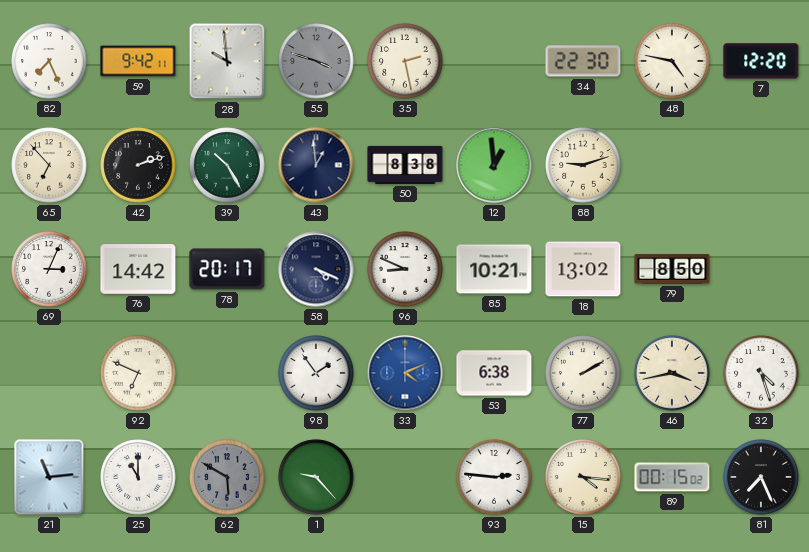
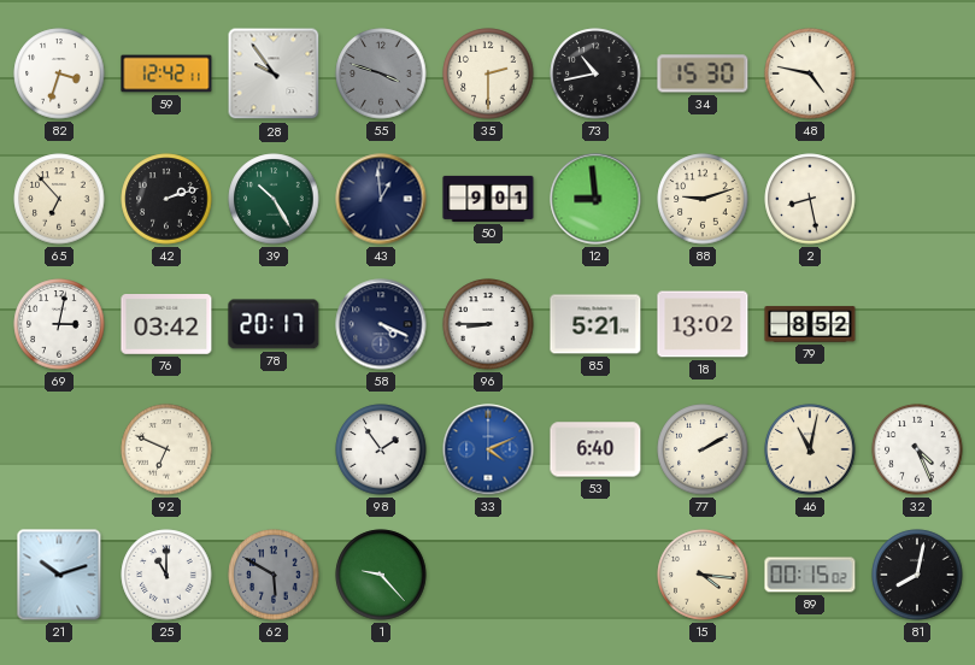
82: 7:26 -> 3:33 (59, 73)
59: 9:42 -> 12:42 (166, 73)
28: 9:59 -> 9:54 (274, 73)
35: 2:28 -> 2:30 (488, 73)
73: none -> 10:43 (595, 73)
34: 22:30 -> 15:30 (703, 73)
7: 12:20 -> none (761, 61)
50: 8:38 -> 9:01 (488, 199)
12: 12:59 -> 8:59 (595, 199)
2: none -> 8:28 (810, 199)
69: 3:04 -> 3:02 (59, 324)
76: 14:42 -> 03:42 (166, 325)
96: 8:49 -> 8:45 (488, 324)
85: 10:21 -> 5:21 (595, 324)
79: 8:50 -> 8:52 (810, 324)
53: 6:38 -> 6:40 (595, 449)
46: 3:43 -> 11:02 (810, 449)
32: 4:27 -> 4:26 (917, 449)
21: 11:14 -> 10:12 (59, 575)
93: 2:46 -> none (494, 477)
81: 7:26 -> 8:02 (917, 575)
